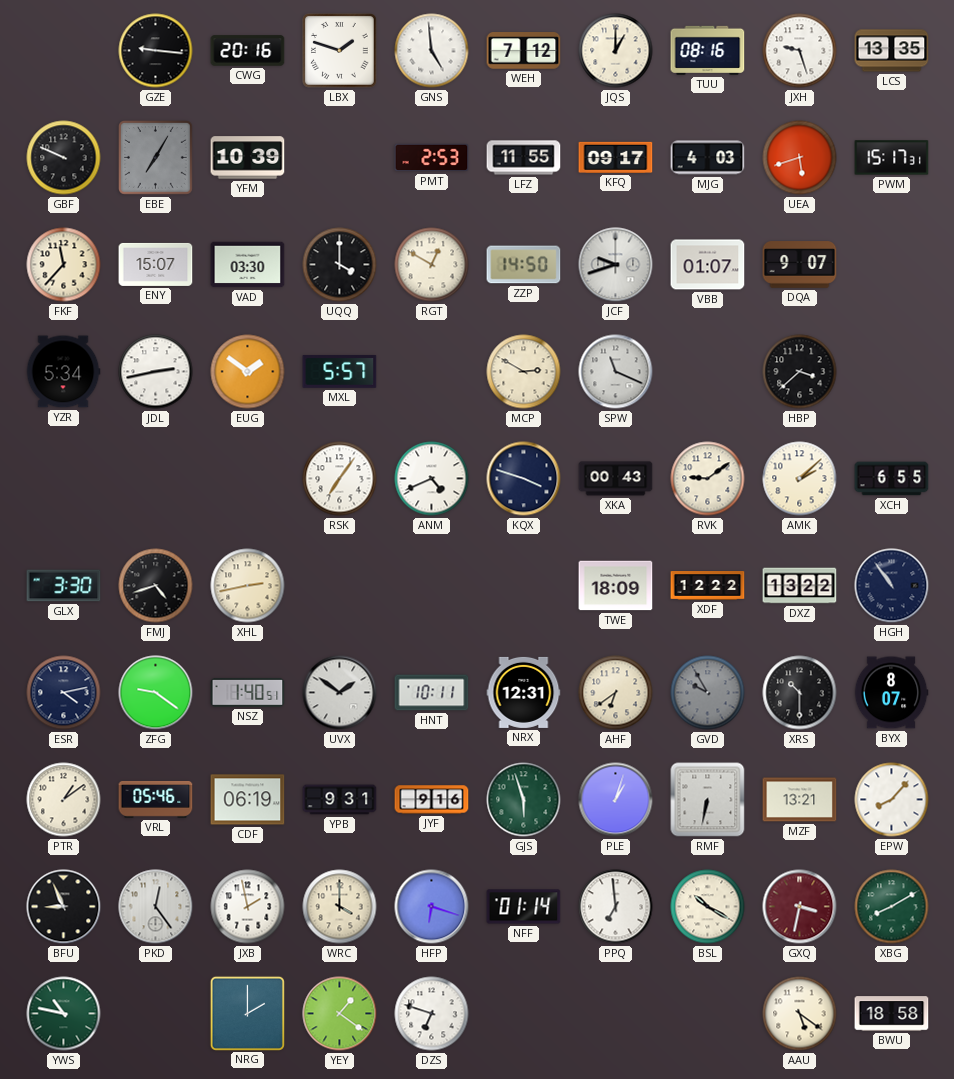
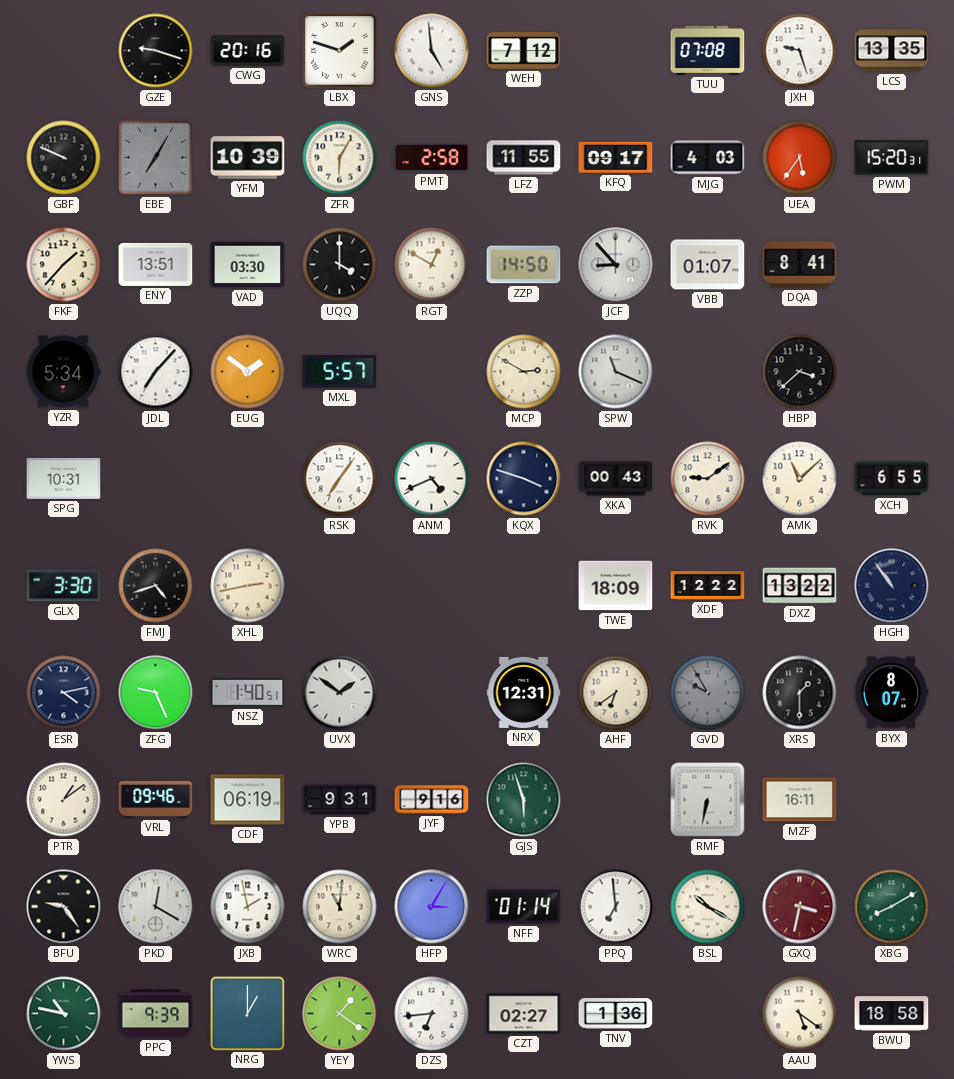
GZE: 9:16 -> 9:18 (156, 51)
JQS: 1:00 -> none (616, 51)
TUU: 08:16 -> 07:08 (708, 50)
ZFR: none -> 6:05 (340, 158)
PMT: 2:53 -> 2:58 (432, 158)
UEA: 5:42 -> 5:36 (800, 158)
PWM: 15:17 -> 15:20 (892, 158)
FKF: 11:37 -> 1:37 (64, 265)
ENY: 15:07 -> 13:51 (156, 264)
JCF: 9:42 -> 8:53 (616, 265)
DQA: 9:07 -> 8:41 (800, 265)
JDL: 2:43 -> 7:07 (156, 372)
SPG: none -> 10:31 (64, 478)
AMK: 2:08 -> 11:08 (800, 479)
ZFG: 9:21 -> 9:26 (156, 693)
HNT: 10:11 -> none (432, 693)
XRS: 10:30 -> 1:30 (800, 693)
VRL: 05:46 -> 09:46 (156, 799)
PLE: 1:03 -> none (616, 800)
MZF: 13:21 -> 16:11 (800, 800)
EPW: 8:07 -> none (892, 800)
BFU: 8:56 -> 9:24 (64, 907)
PKD: 12:24 -> 12:20 (156, 907)
WRC: 4:00 -> 11:01 (340, 907)
HFP: 6:18 -> 3:05 (432, 907)
PPC: none -> 9:39 (156, 1014)
NRG: 2:00 -> 1:00 (247, 1013)
DZS: 6:48 -> 6:44 (432, 1014)
CZT: none -> 02:27 (524, 1014)
TNV: none -> 1:36 (616, 1014)
